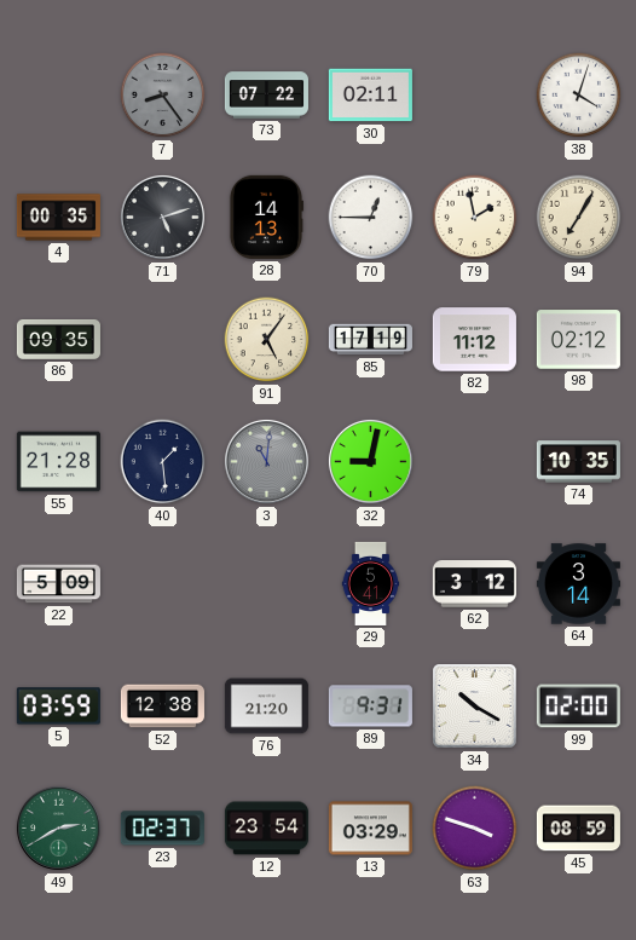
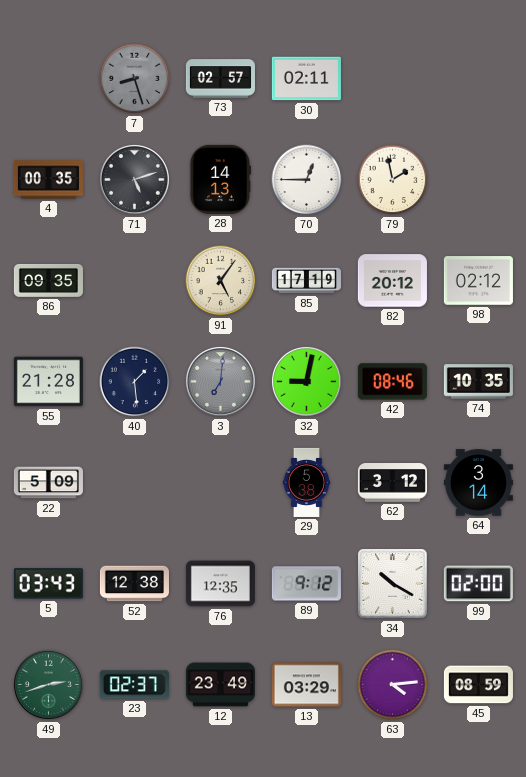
7: 8:24 -> 8:27 (135, 79)
73: 07:22 -> 02:57 (220, 79)
38: 4:03 -> none (579, 96)
94: 7:05 -> none (579, 218)
82: 11:12 -> 20:12 (392, 281)
3: 11:01 -> 7:01 (220, 381)
42: none -> 08:46 (392, 382)
29: 5:41 -> 5:38 (307, 482)
5: 03:59 -> 03:43 (48, 584)
76: 21:20 -> 12:35 (220, 584)
89: 9:31 -> 9:12 (306, 584)
49: 2:40 -> 2:42 (48, 684)
12: 23:54 -> 23:49 (220, 685)
63: 3:48 -> 4:14 (393, 685)
